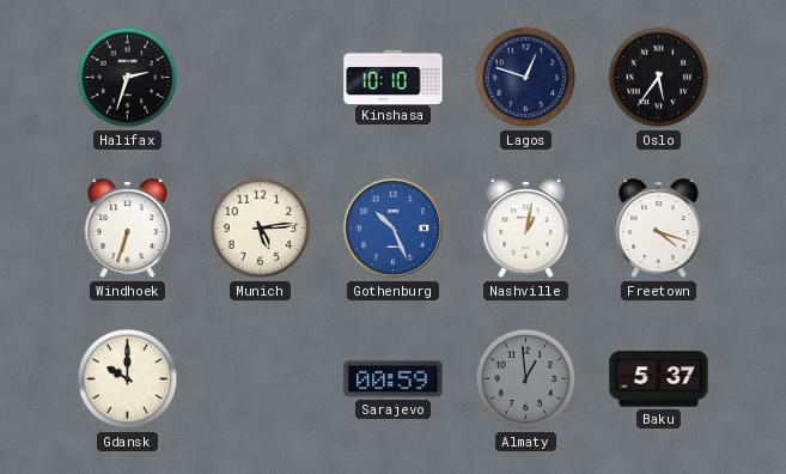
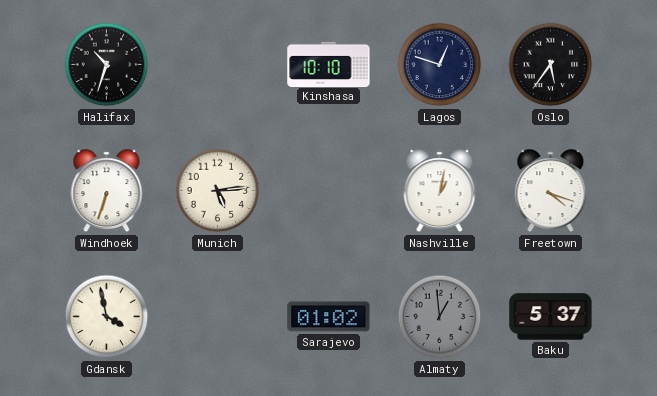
Halifax: 2:33 -> 10:33 (107, 65)
Gothenburg: 10:26 -> none (394, 229)
Gdansk: 10:00 -> 3:58 (107, 317)
Sarajevo: 00:59 -> 01:02 (329, 317)
